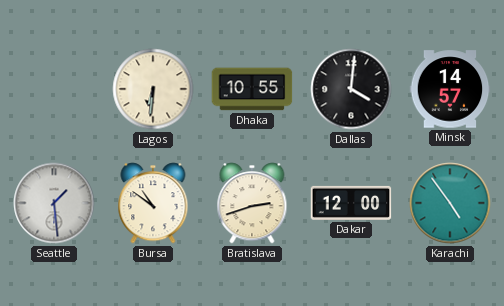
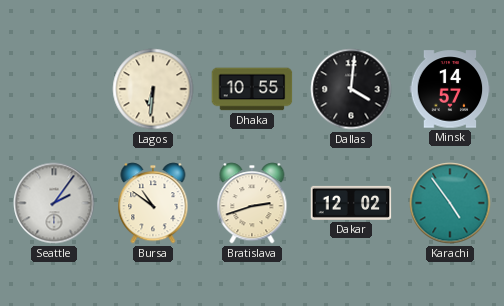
Seattle: 1:29 -> 2:06 (54, 203)
Dakar: 12:00 -> 12:02 (351, 203)
